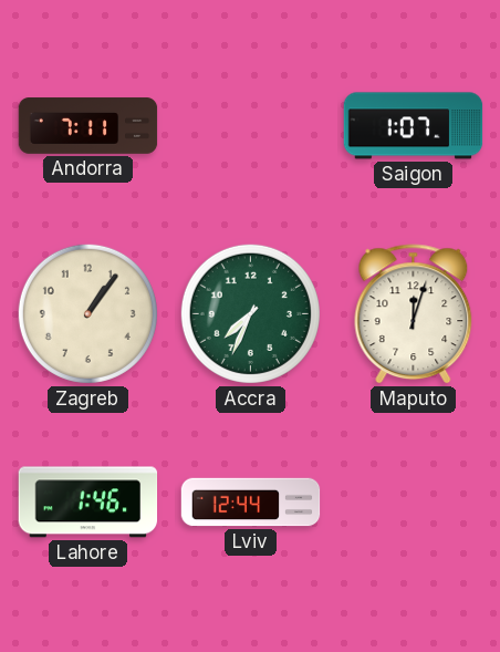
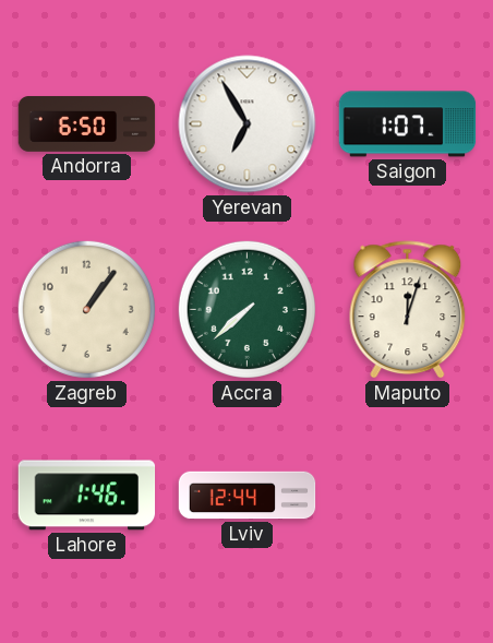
Andorra: 7:11 -> 6:50 (87, 124)
Yerevan: none -> 6:55 (248, 124)
Accra: 7:34 -> 7:38 (246, 309)
